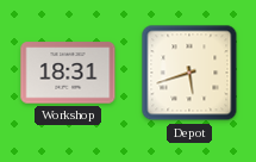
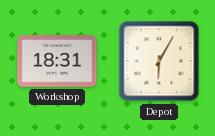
Depot: 5:42 -> 6:05 (159, 61)
